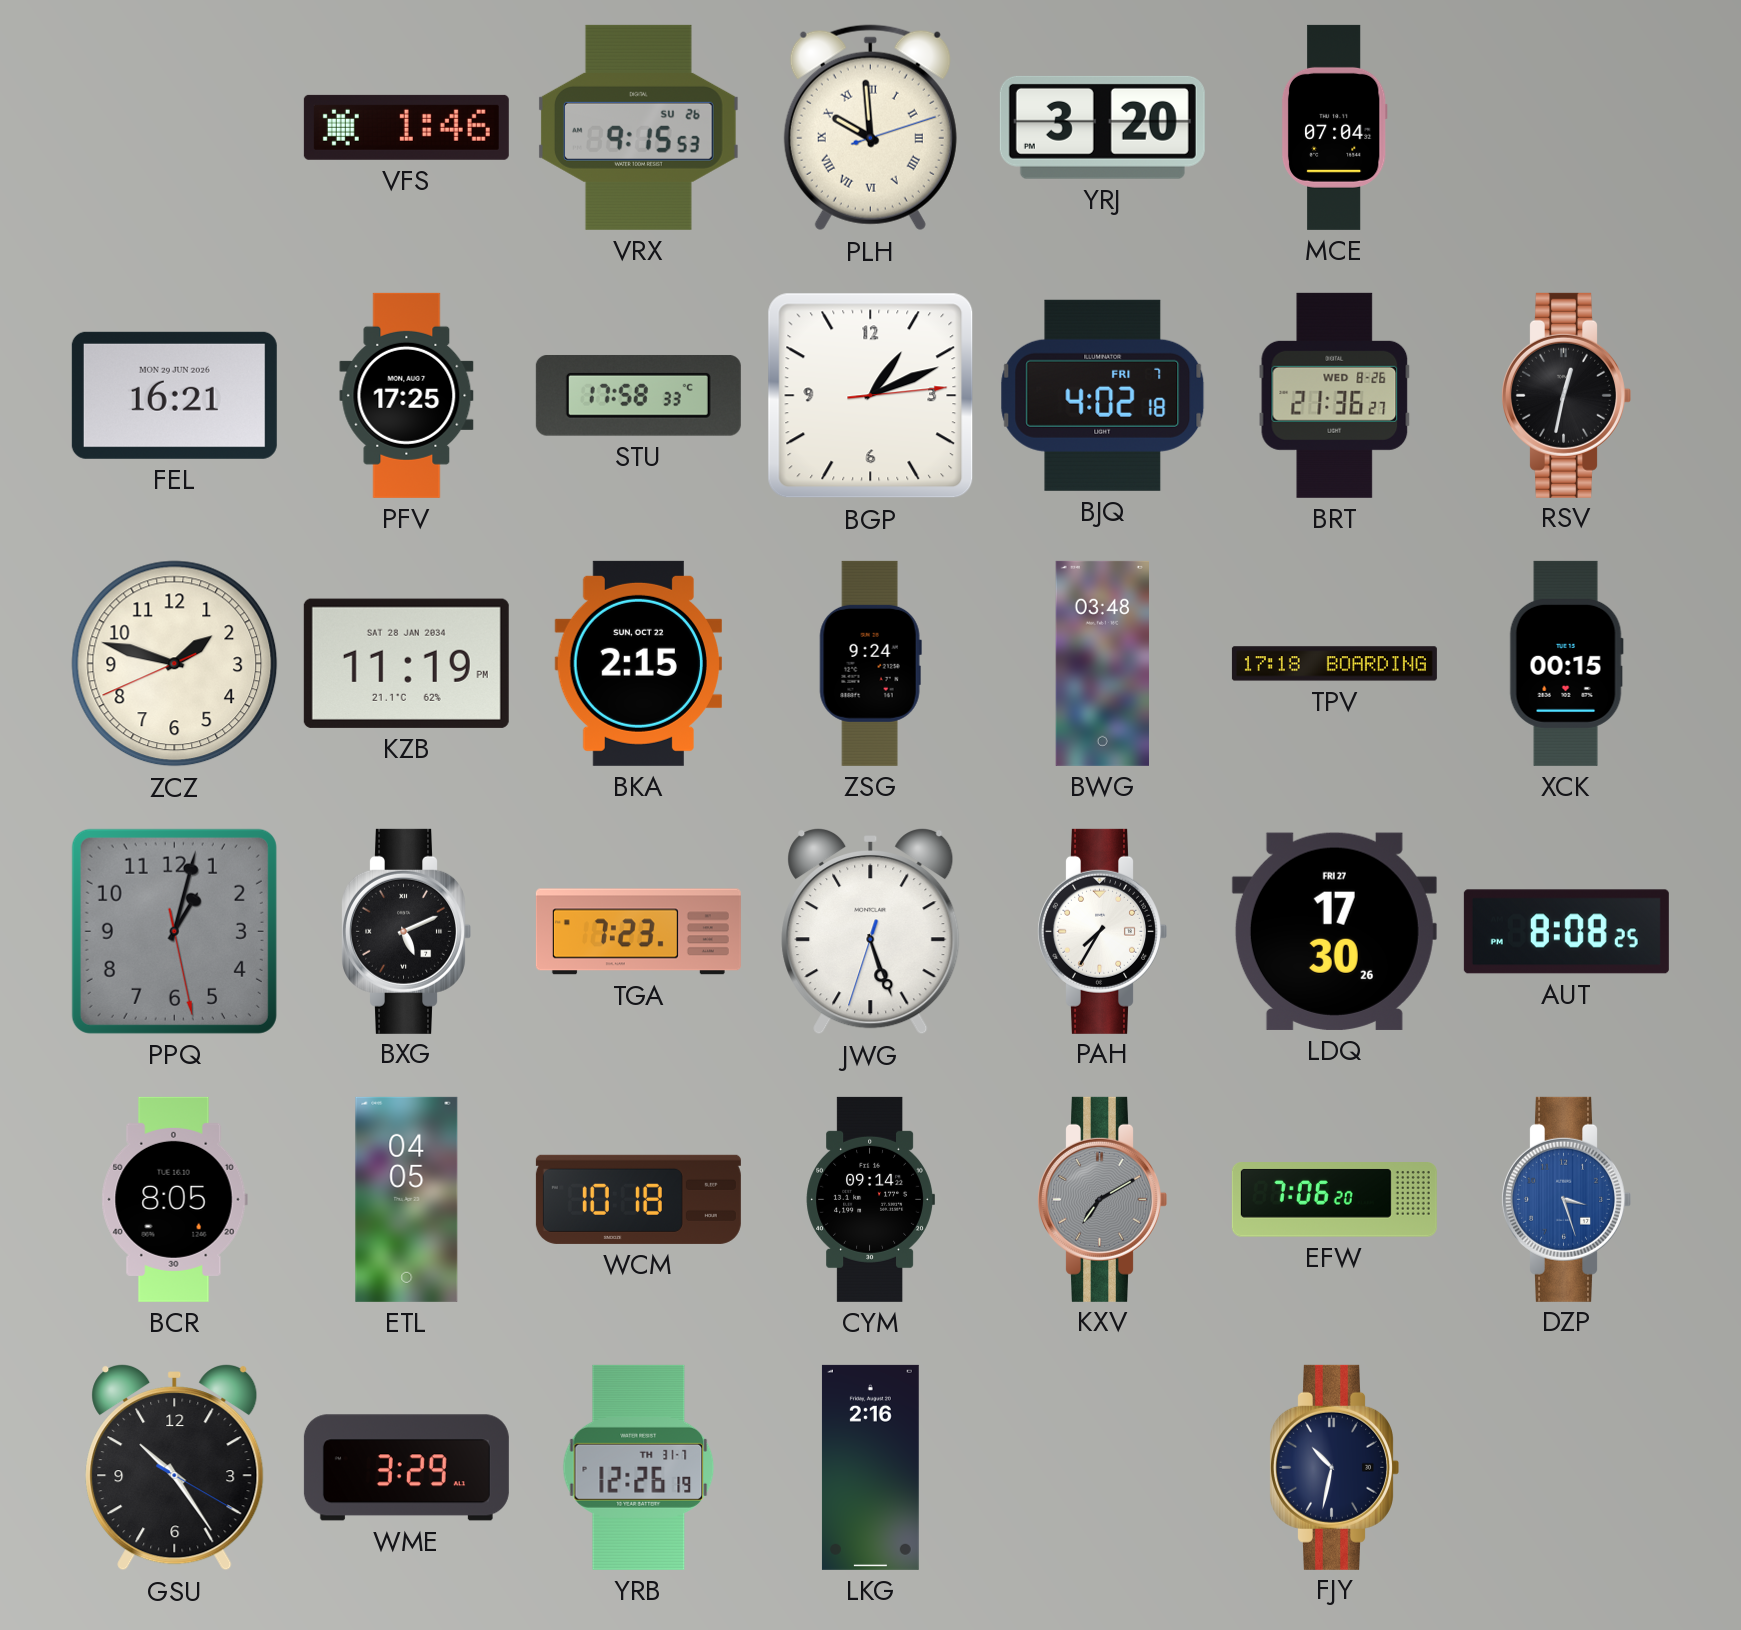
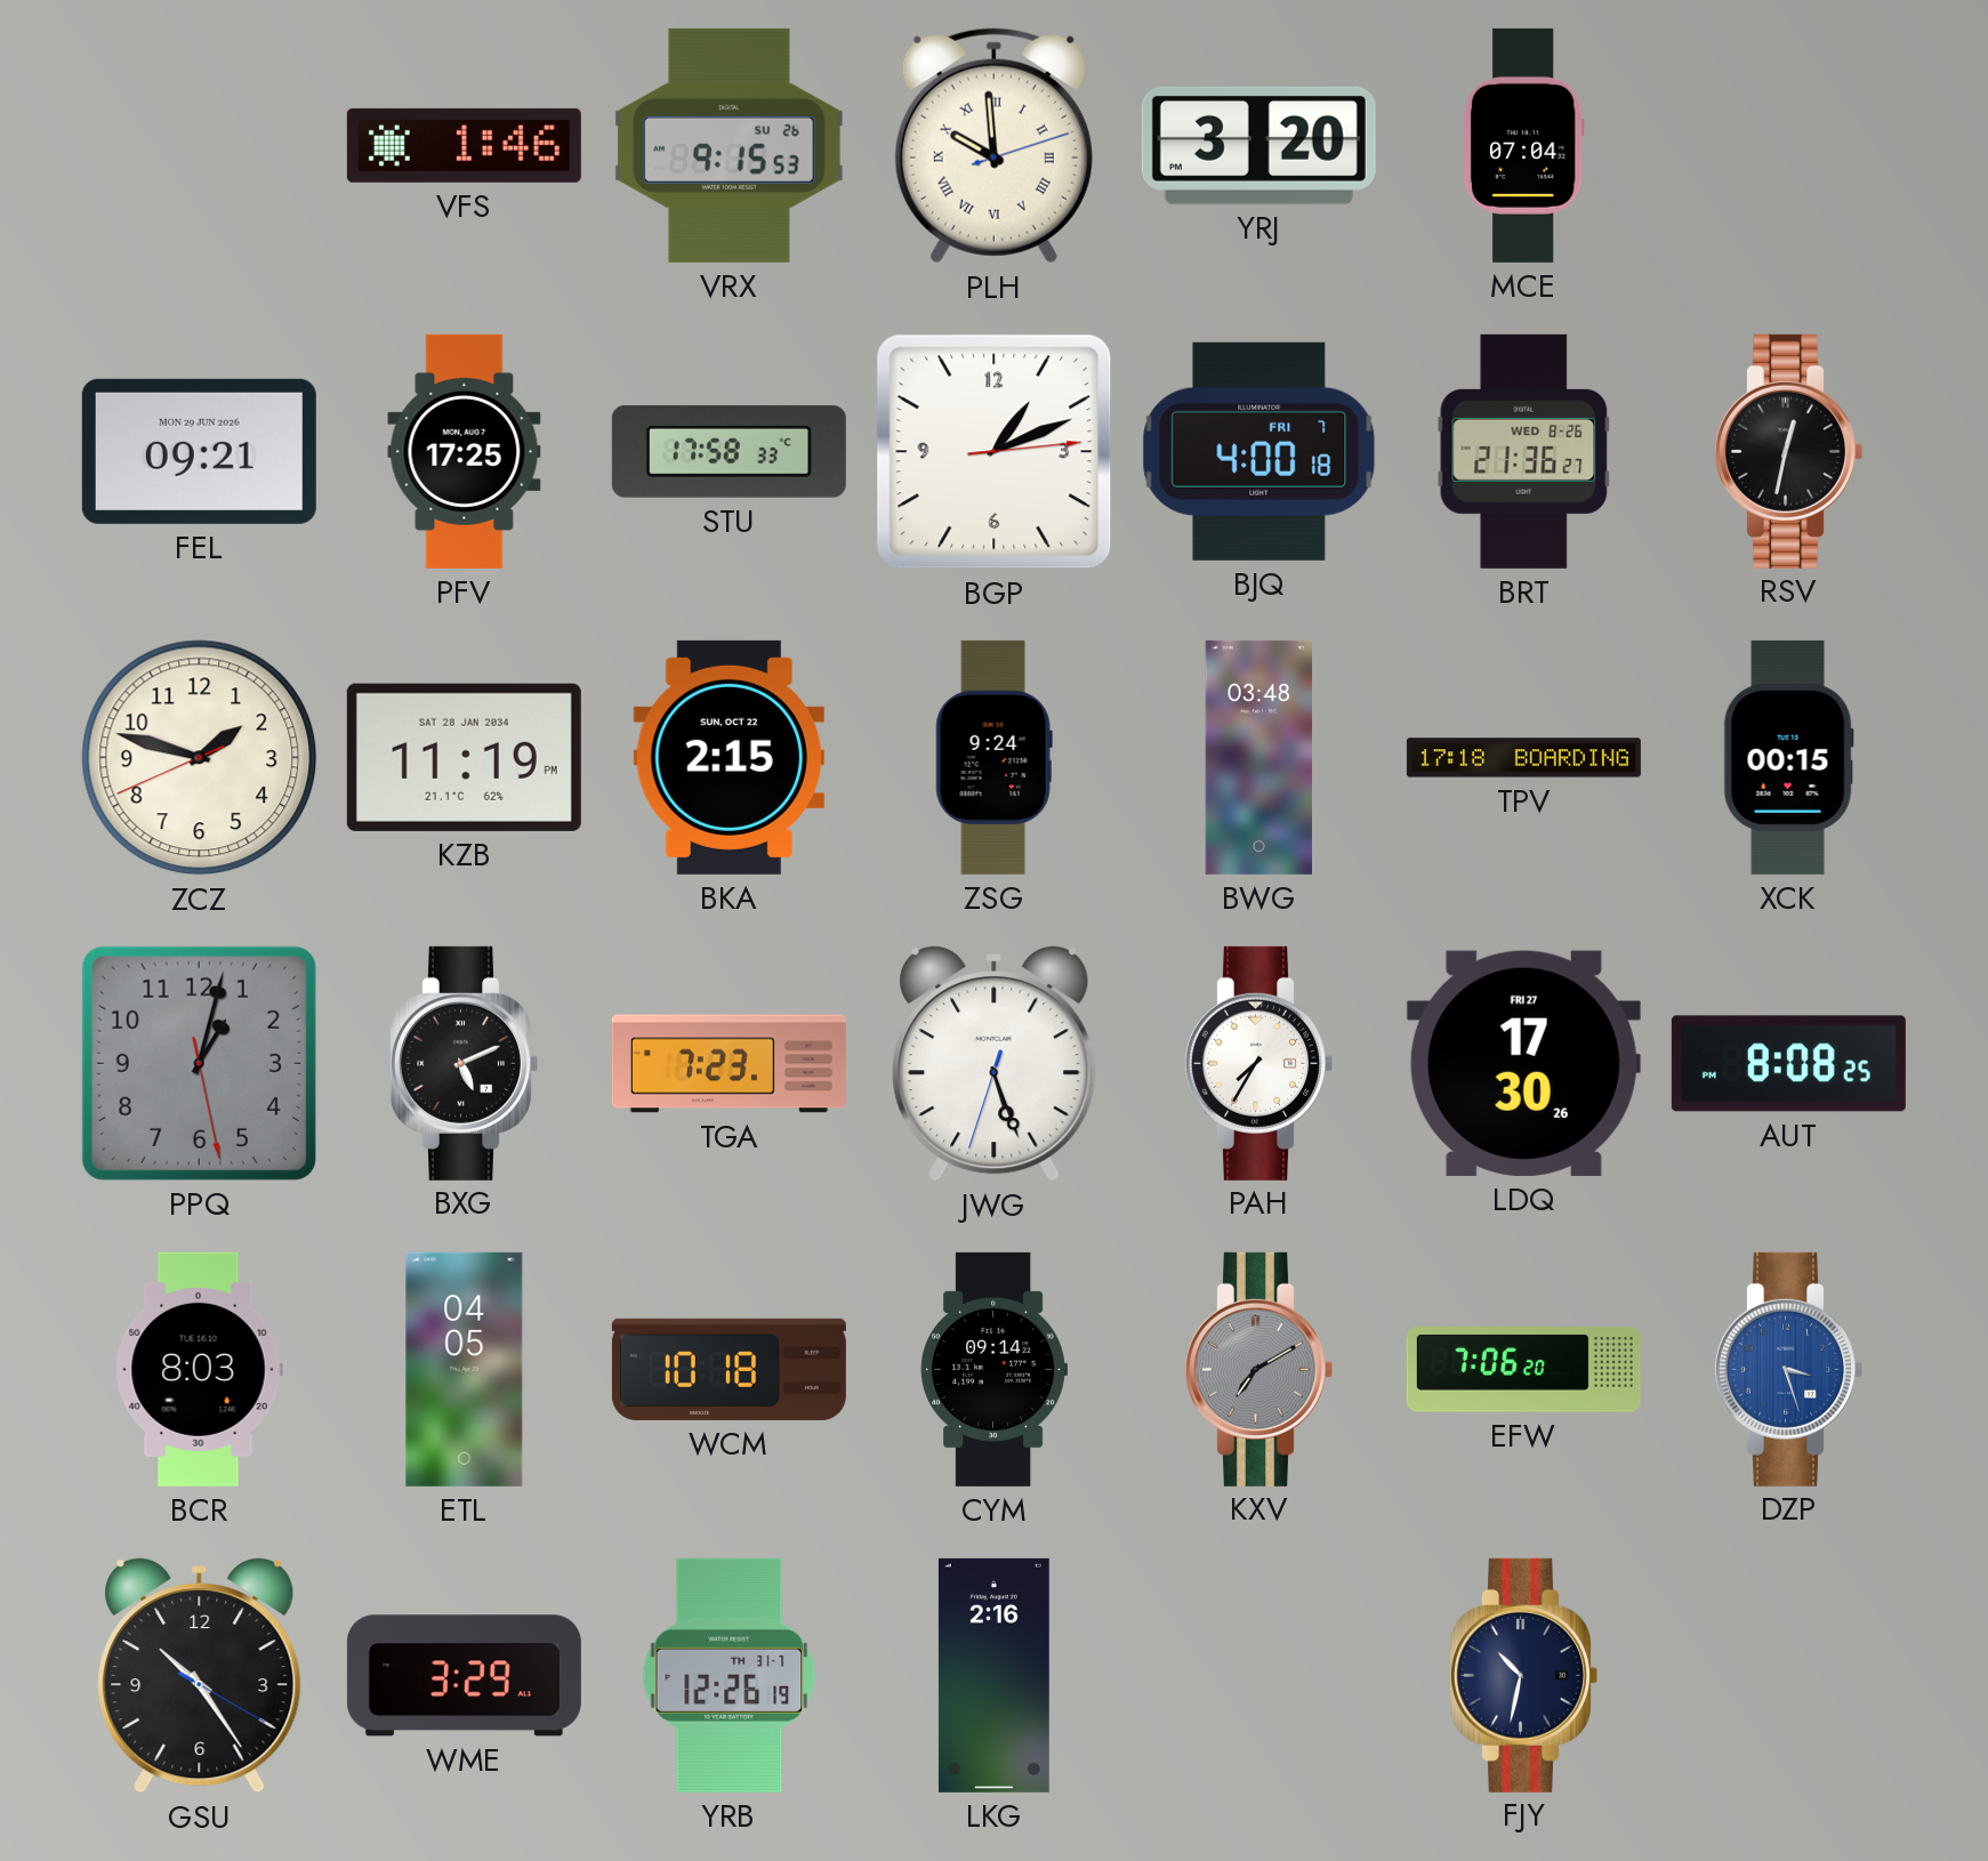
FEL: 16:21 -> 09:21 (199, 451)
BJQ: 4:02 -> 4:00 (1259, 451)
BCR: 8:05 -> 8:03 (199, 1369)
